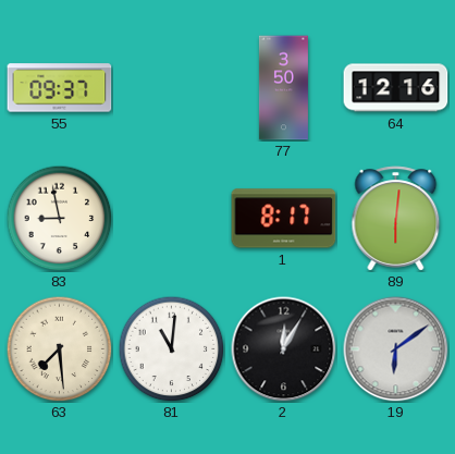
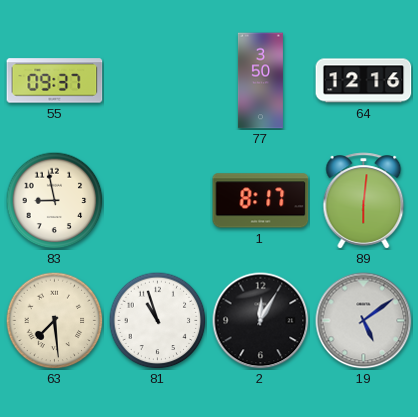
81: 11:01 -> 10:57 (157, 320)
19: 6:09 -> 5:09 (364, 321)
